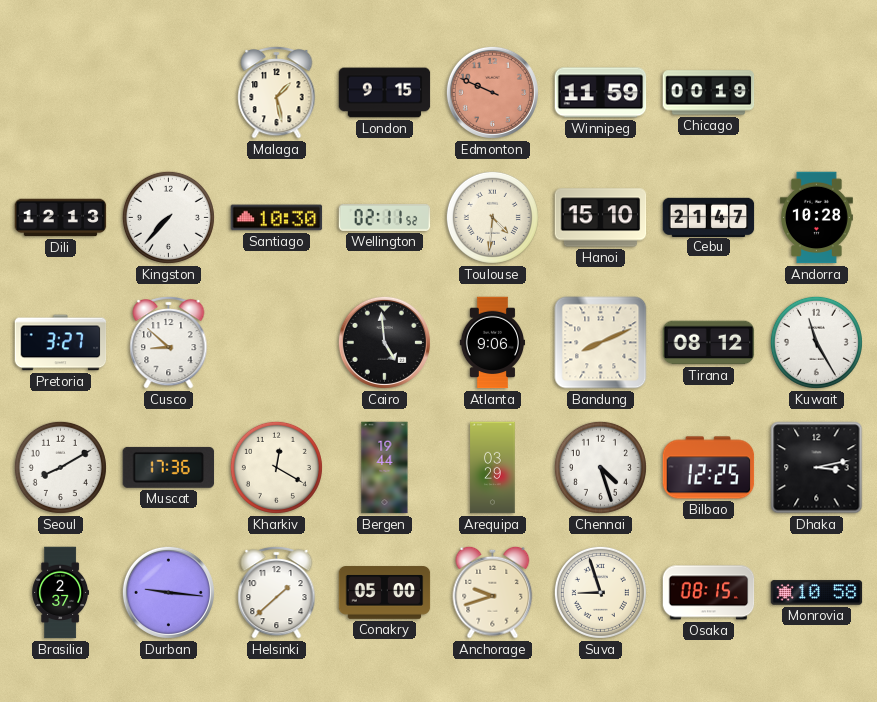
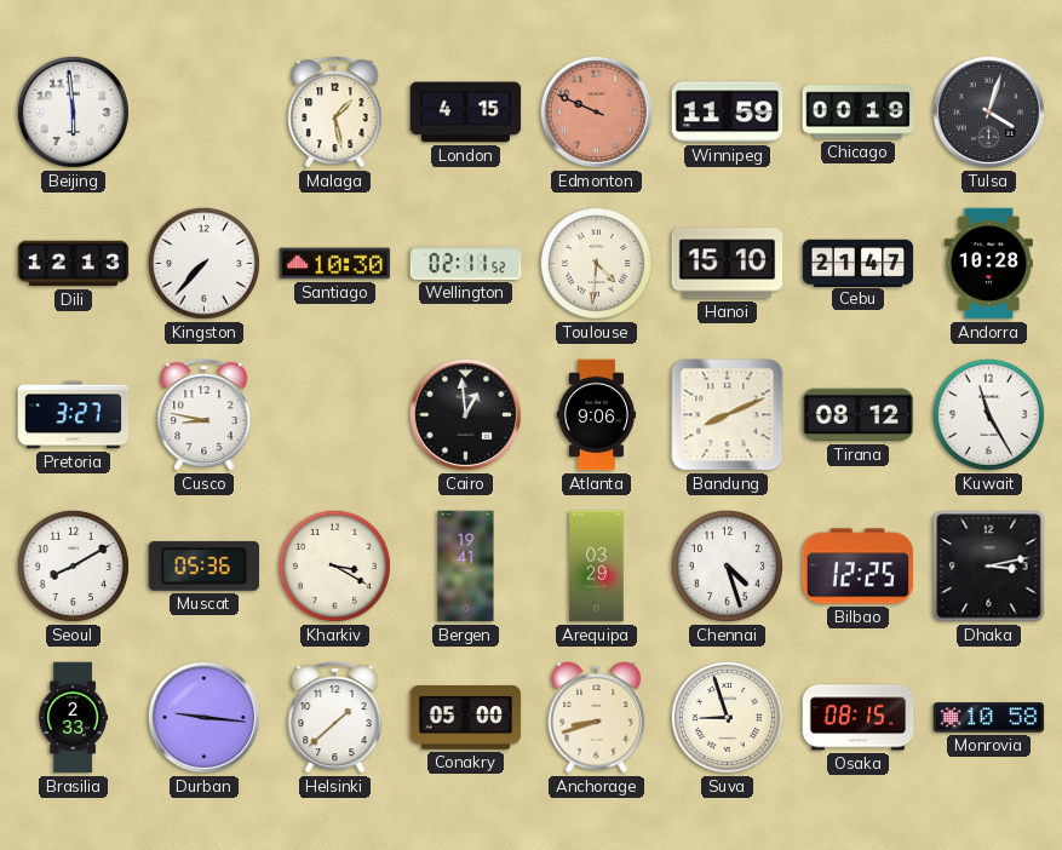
Beijing: none -> 5:59 (73, 111)
London: 9:15 -> 4:15 (466, 113)
Tulsa: none -> 4:03 (988, 111)
Cusco: 8:52 -> 8:47 (205, 414)
Cairo: 4:59 -> 12:59 (465, 414)
Muscat: 17:36 -> 05:36 (205, 565)
Kharkiv: 12:20 -> 3:20 (334, 565)
Bergen: 19:44 -> 19:41 (466, 567)
Brasilia: 2:37 -> 2:33 (74, 718)
Anchorage: 9:42 -> 8:42 (597, 717)
